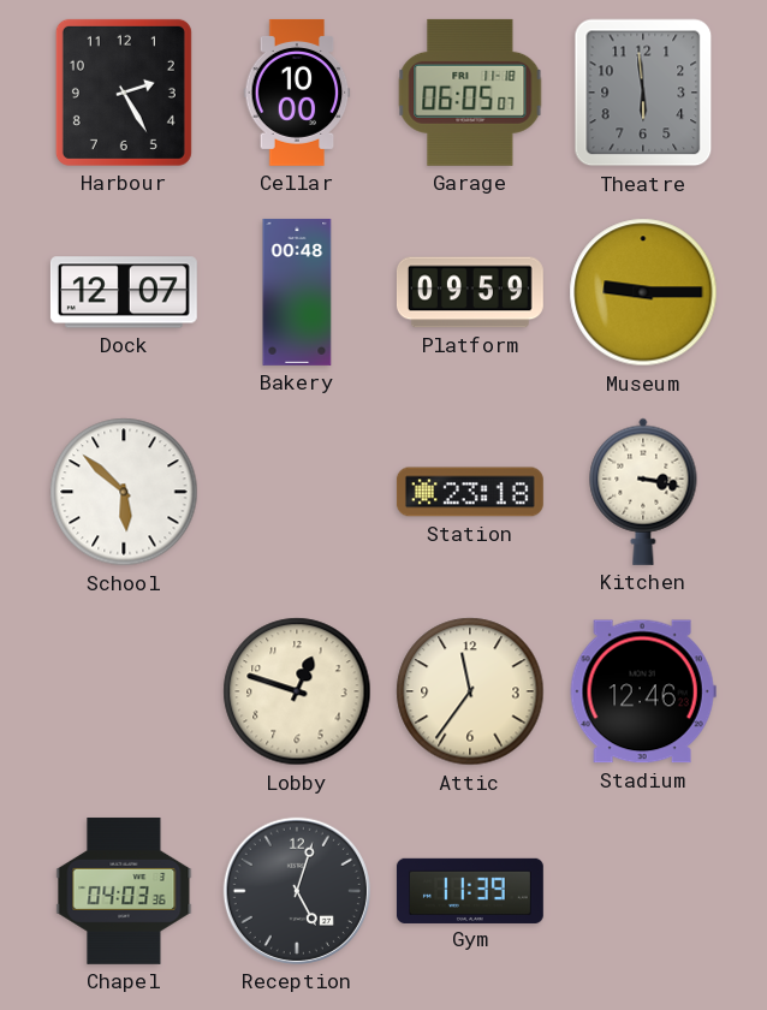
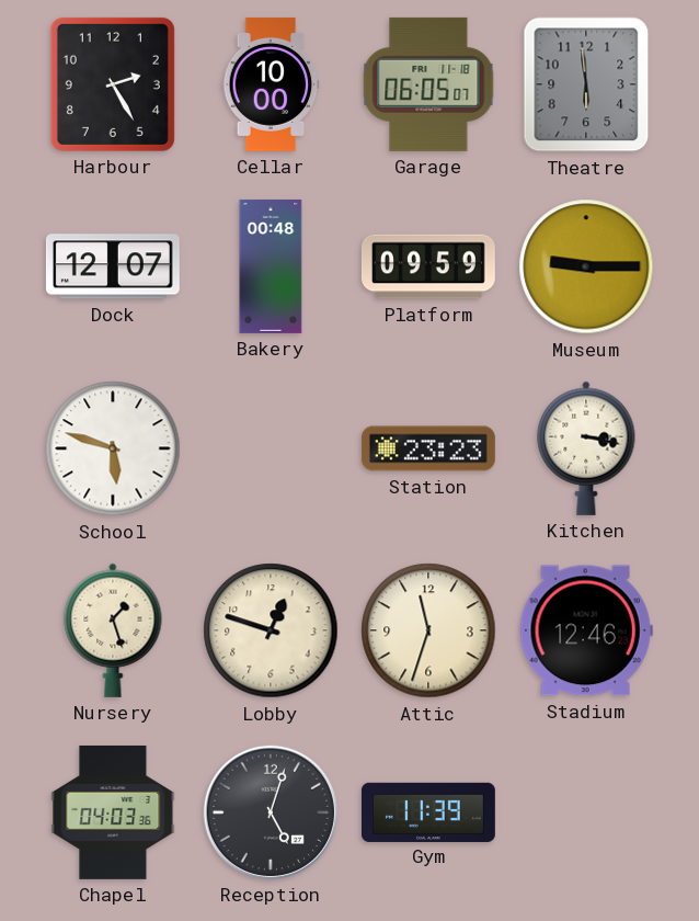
School: 5:52 -> 5:48 (113, 448)
Station: 23:18 -> 23:23 (428, 448)
Nursery: none -> 1:27 (113, 630)
Attic: 11:36 -> 11:33 (428, 630)
